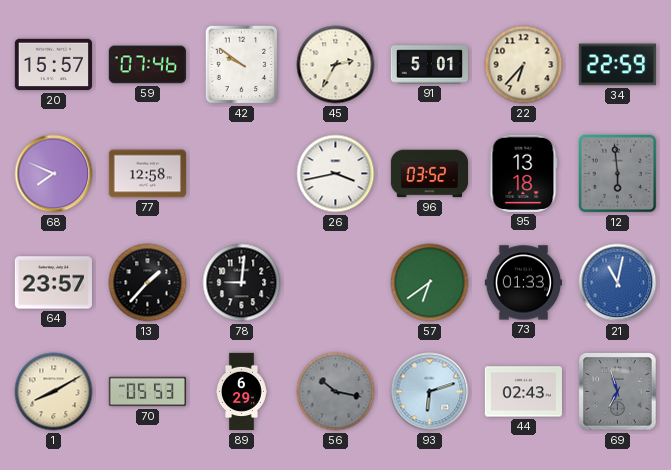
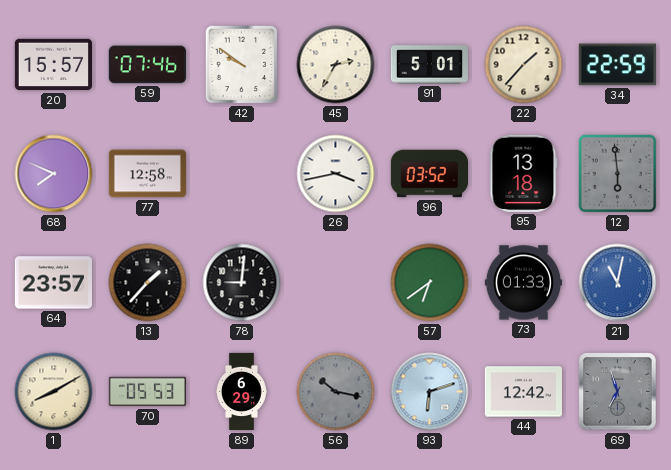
22: 6:37 -> 1:37 (524, 65)
44: 02:43 -> 12:42 (523, 392)
